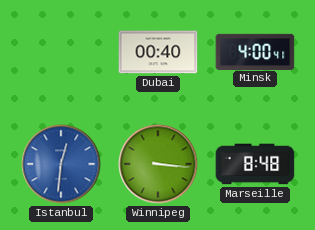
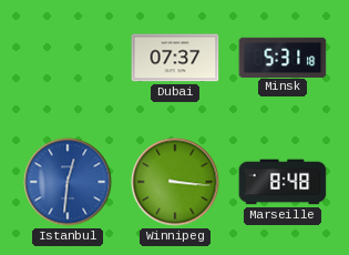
Dubai: 00:40 -> 07:37 (175, 58)
Minsk: 4:00 -> 5:31 (283, 57)
